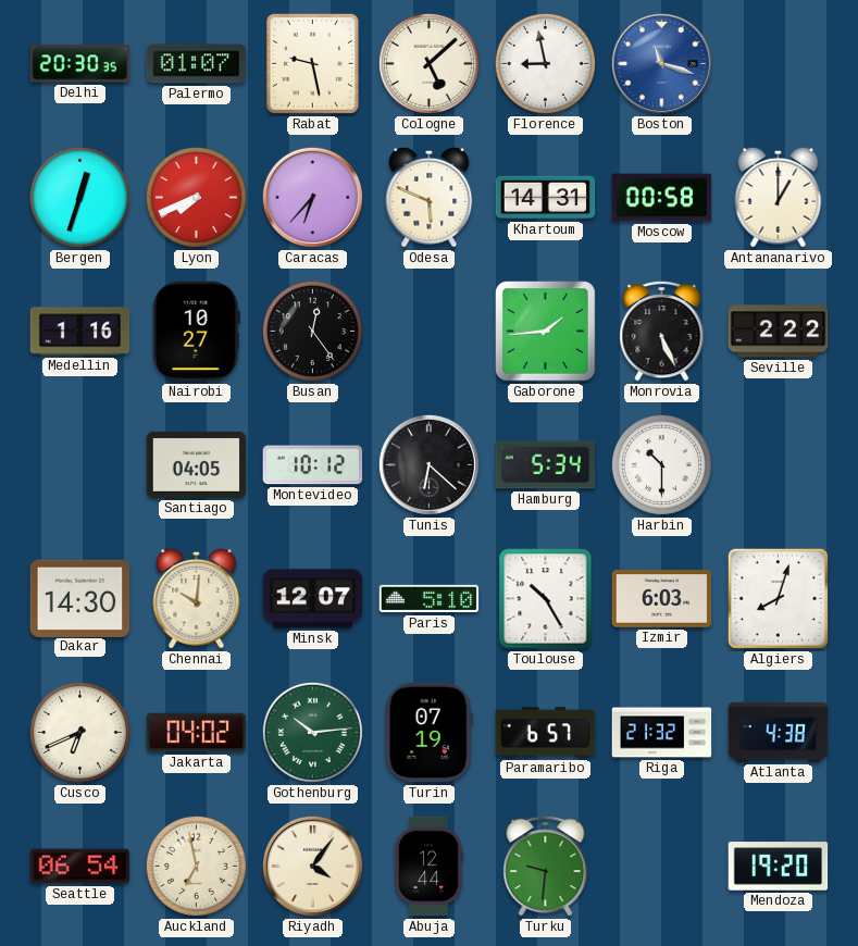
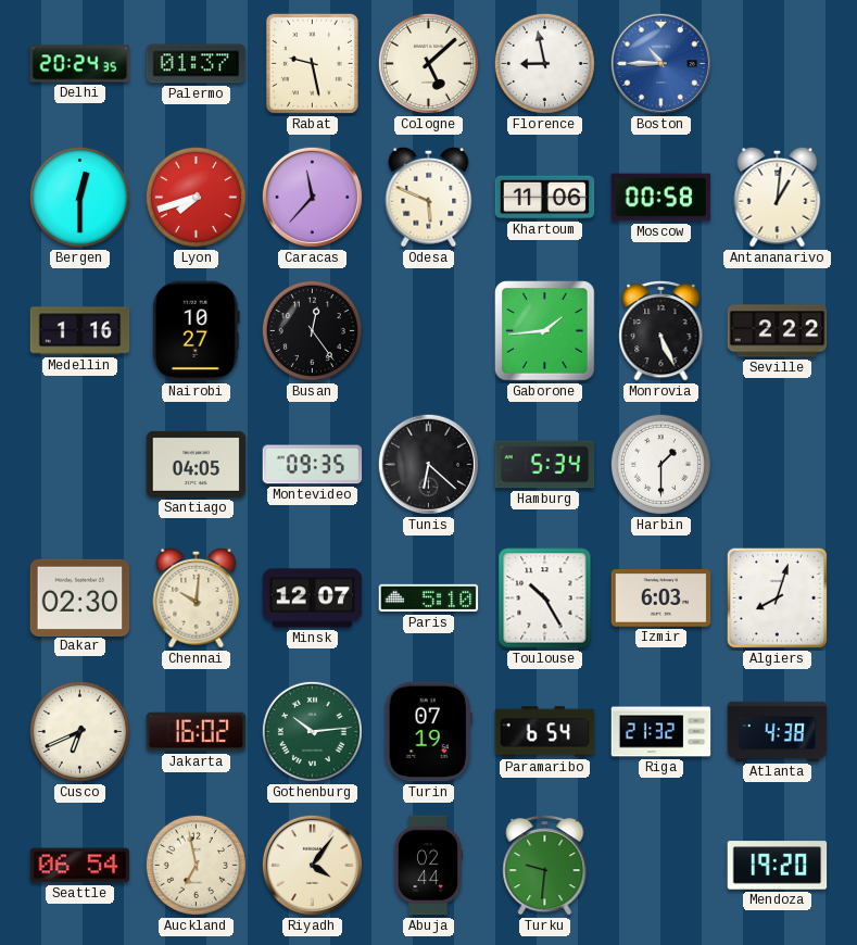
Delhi: 20:30 -> 20:24 (80, 64)
Palermo: 01:07 -> 01:37 (197, 64)
Boston: 11:18 -> 10:45 (660, 63)
Bergen: 12:33 -> 12:30 (79, 197)
Lyon: 7:41 -> 7:42 (196, 197)
Caracas: 6:37 -> 11:37 (312, 197)
Khartoum: 14:31 -> 11:06 (545, 198)
Antananarivo: 1:00 -> 1:01 (778, 197)
Montevideo: 10:12 -> 09:35 (313, 465)
Harbin: 10:30 -> 1:30 (660, 464)
Dakar: 14:30 -> 02:30 (80, 597)
Jakarta: 04:02 -> 16:02 (197, 732)
Paramaribo: 6:57 -> 6:54 (545, 732)
Abuja: 12:44 -> 02:44 (429, 866)
